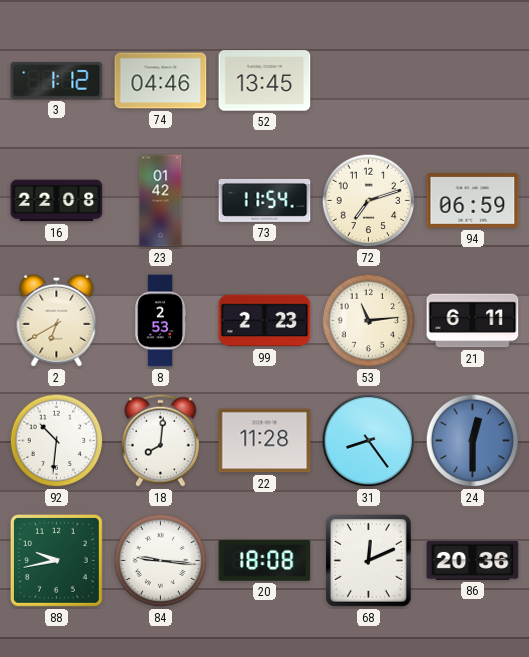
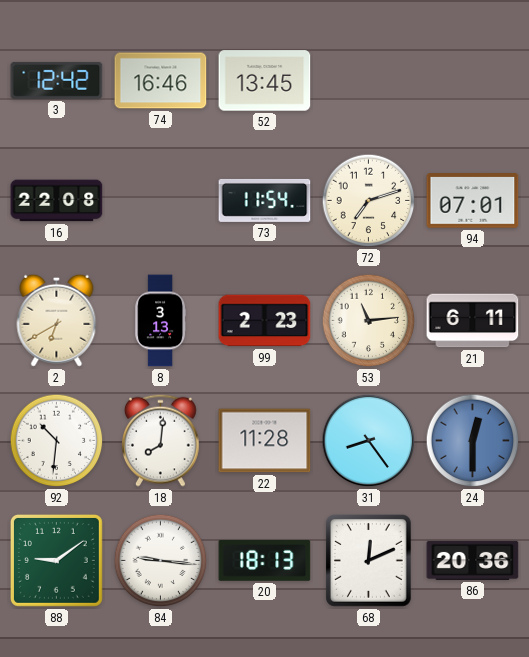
3: 1:12 -> 12:42 (57, 80)
74: 04:46 -> 16:46 (161, 81)
23: 01:42 -> none (161, 201)
94: 06:59 -> 07:01 (473, 201)
8: 2:53 -> 3:13 (161, 321)
88: 9:43 -> 9:09 (56, 560)
20: 18:08 -> 18:13 (265, 561)
